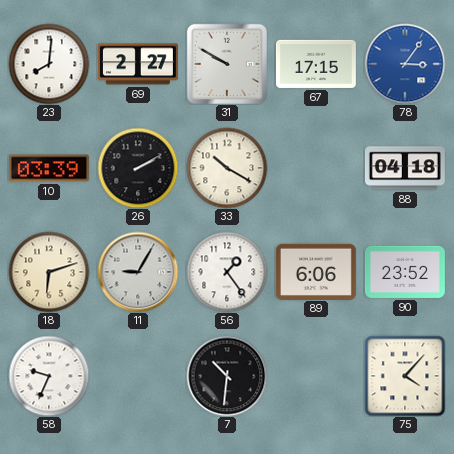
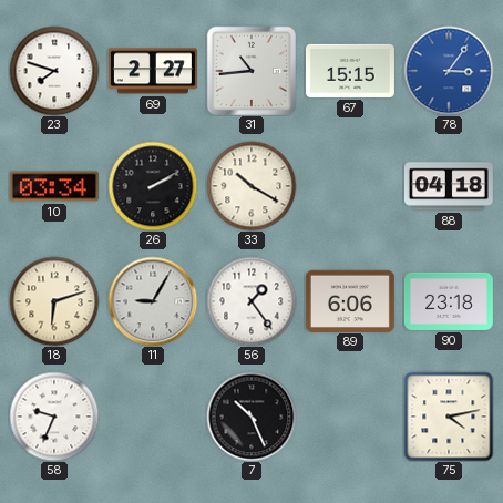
23: 8:01 -> 7:48 (54, 71)
31: 9:50 -> 10:44 (251, 71)
67: 17:15 -> 15:15 (350, 71)
10: 03:39 -> 03:34 (54, 186)
90: 23:52 -> 23:18 (449, 301)
7: 10:31 -> 10:26 (251, 417)
75: 4:07 -> 4:13 (449, 417)
